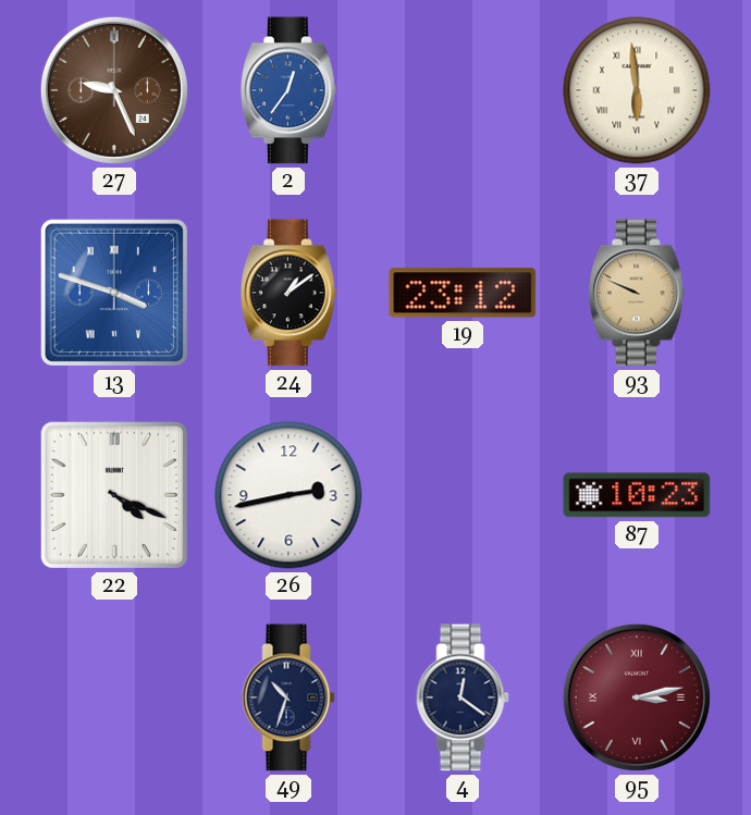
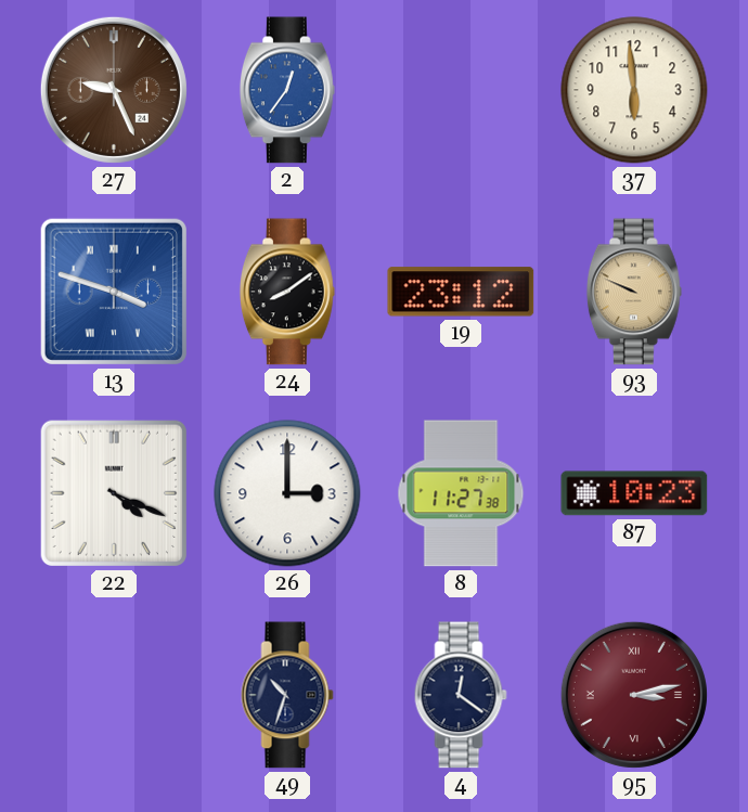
37 numerals: Roman -> Arabic (634, 90)
24: 1:09 -> 8:09 (287, 292)
26: 2:43 -> 3:00 (287, 493)
8: none -> 11:27 (461, 493)
